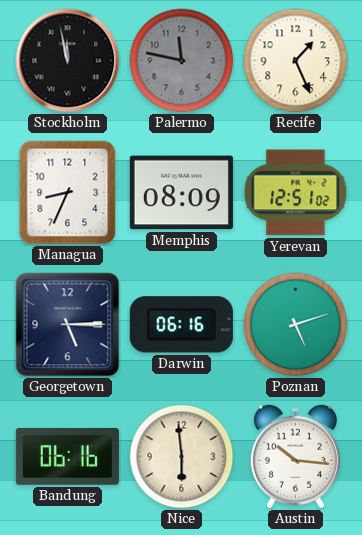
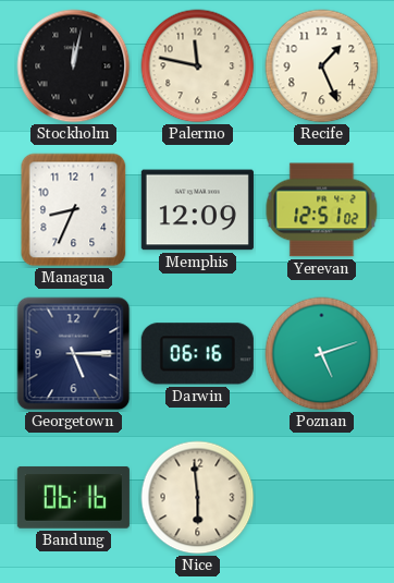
Stockholm: 11:58 -> 12:02 (74, 66)
Palermo dial: grey -> cream (198, 66)
Memphis: 08:09 -> 12:09 (197, 210)
Austin: 10:16 -> none (295, 457)
